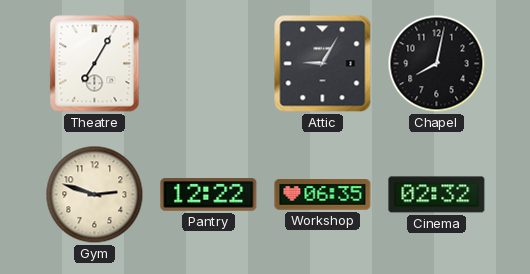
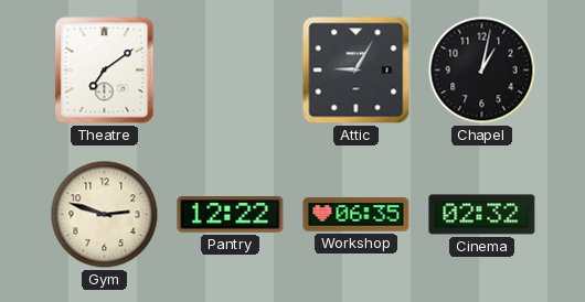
Theatre: 7:05 -> 7:09 (105, 71)
Chapel: 8:02 -> 1:02 (482, 71)
